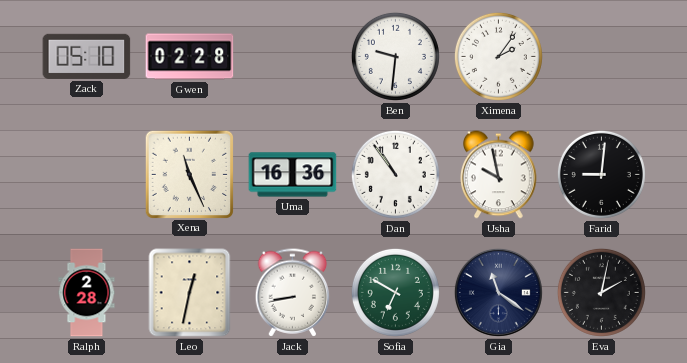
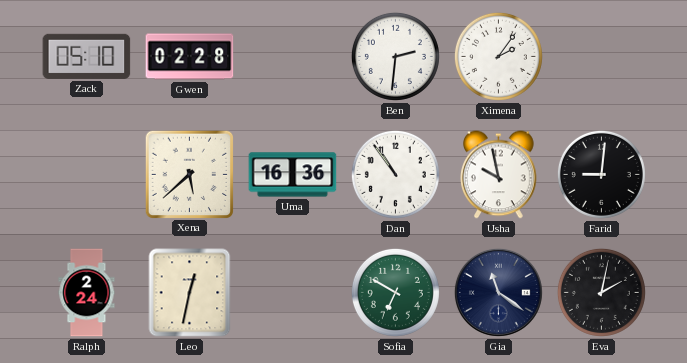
Ben: 9:31 -> 2:31 (395, 56)
Xena: 11:26 -> 5:38 (189, 174)
Ralph: 2:28 -> 2:24 (87, 293)
Jack: 8:43 -> none (293, 293)
